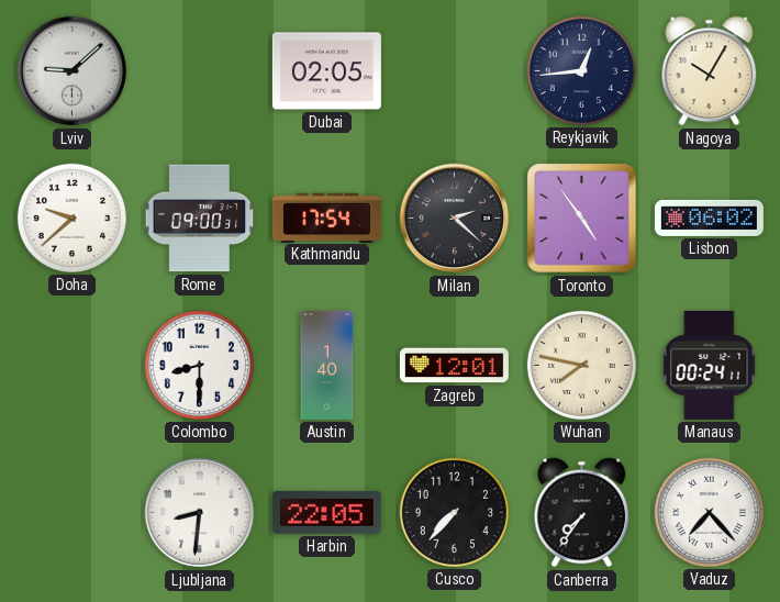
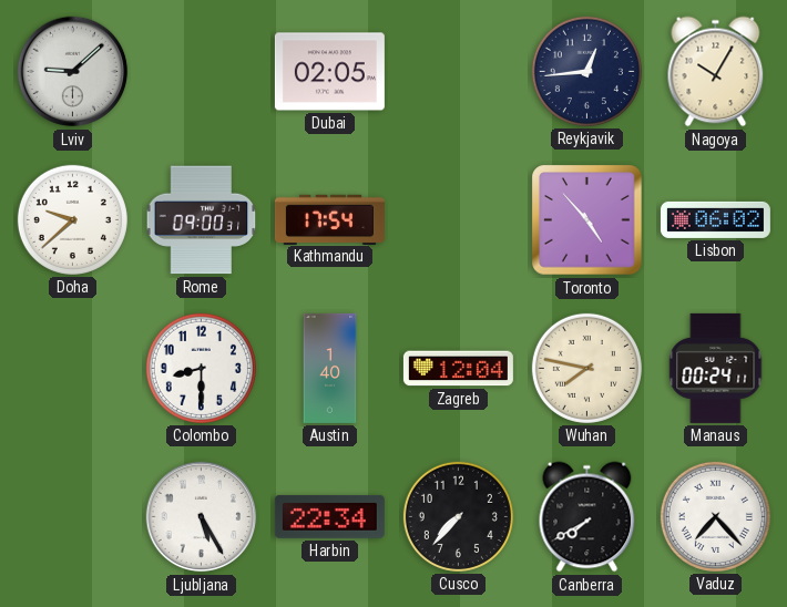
Milan: 2:22 -> none (455, 219)
Toronto: 4:54 -> 4:53 (587, 220)
Zagreb: 12:01 -> 12:04 (458, 369)
Ljubljana: 8:31 -> 5:25 (202, 517)
Harbin: 22:05 -> 22:34 (329, 516)
Canberra: 7:36 -> 7:40 (587, 517)
